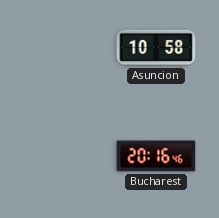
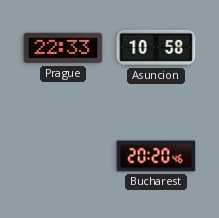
Prague: none -> 22:33 (63, 48)
Bucharest: 20:16 -> 20:20 (156, 156)
